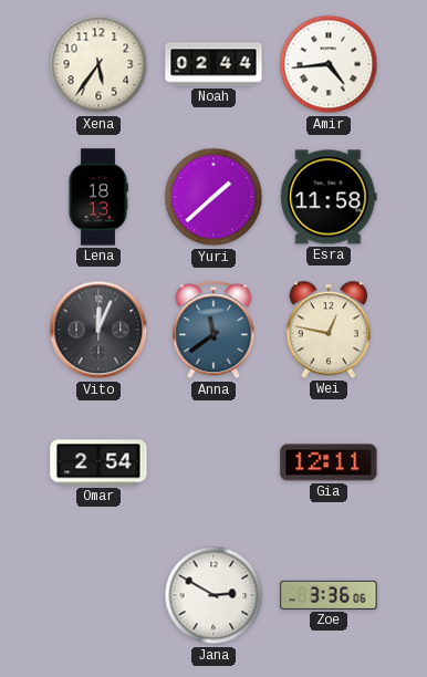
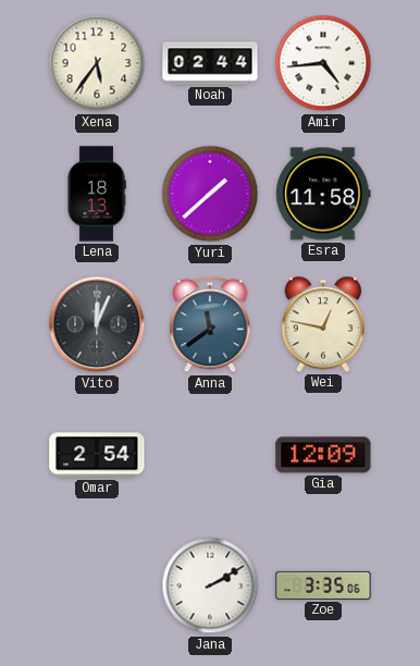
Gia: 12:11 -> 12:09 (323, 455)
Jana: 2:50 -> 2:10 (210, 585)
Zoe: 3:36 -> 3:35 (323, 585)
